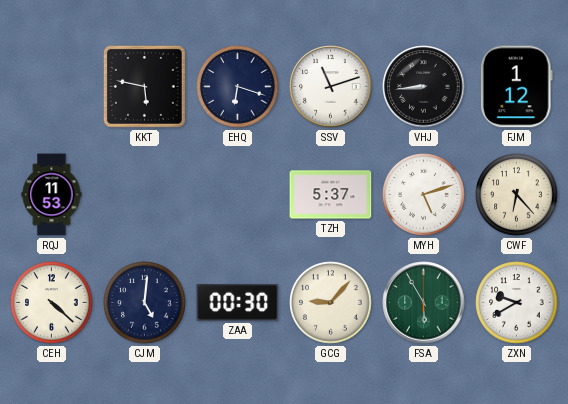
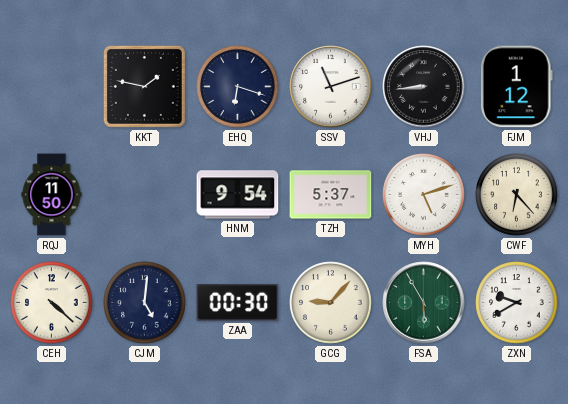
KKT: 5:47 -> 1:47 (144, 86)
RQJ: 11:53 -> 11:50 (52, 195)
HNM: none -> 9:54 (238, 195)
